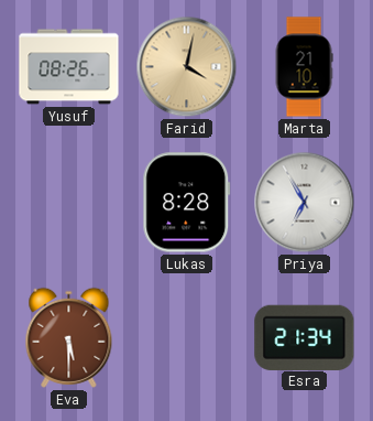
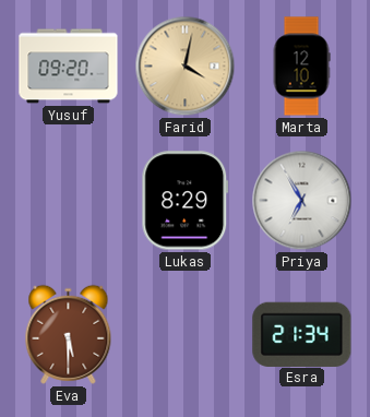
Yusuf: 08:26 -> 09:20 (69, 67)
Marta: 21:10 -> 12:10 (301, 67)
Lukas: 8:28 -> 8:29 (186, 201)
